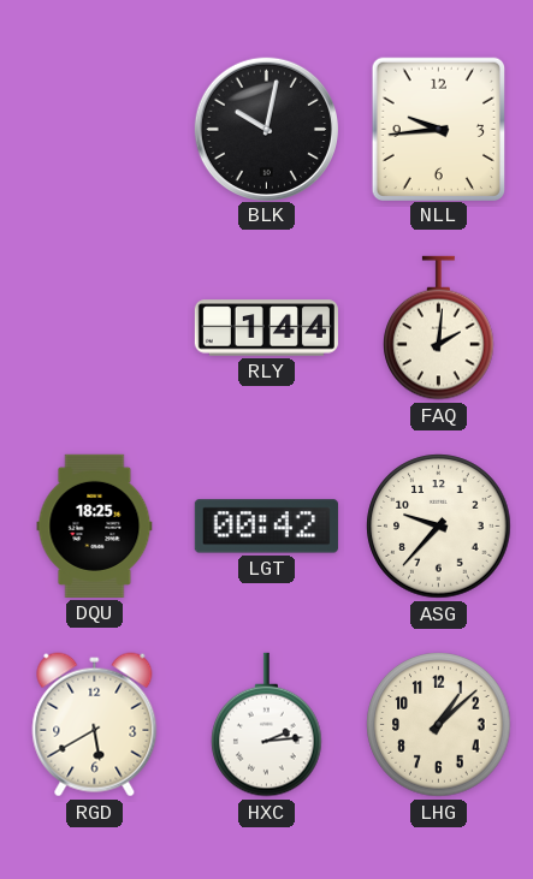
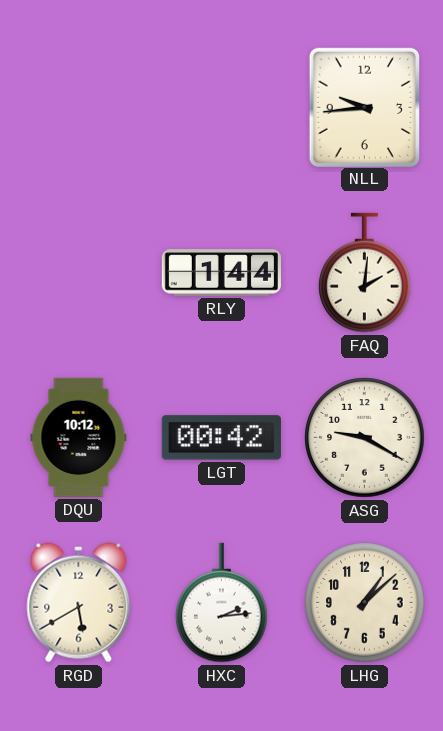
BLK: 10:02 -> none (266, 129)
DQU: 18:25 -> 10:12 (79, 437)
ASG: 9:37 -> 9:20 (365, 438)
